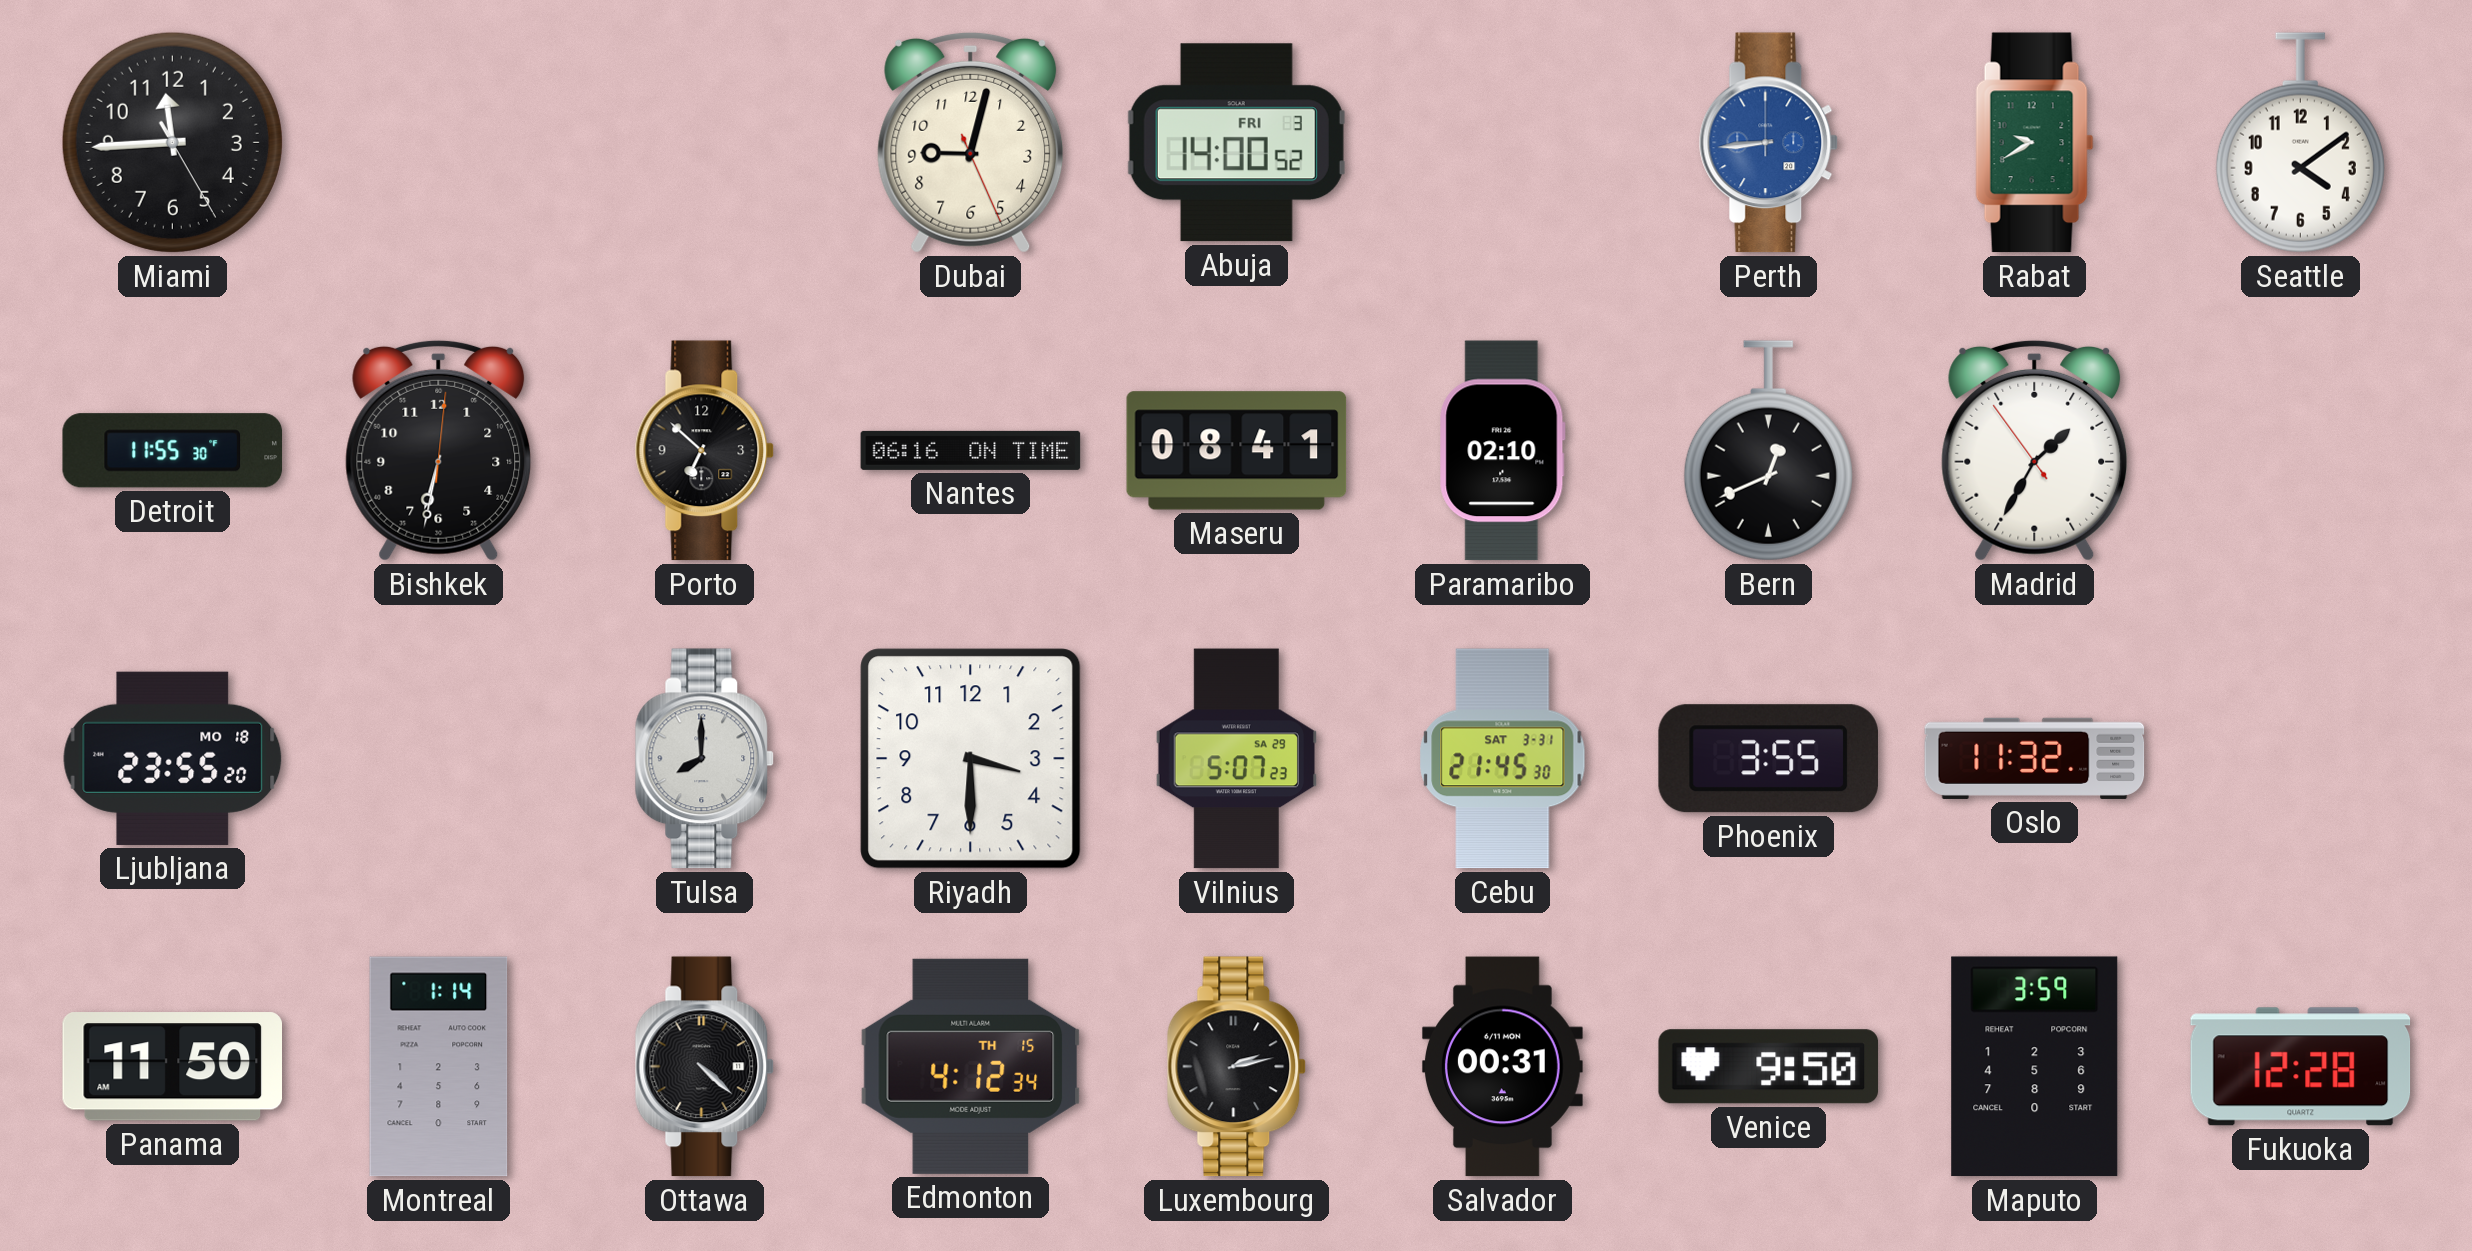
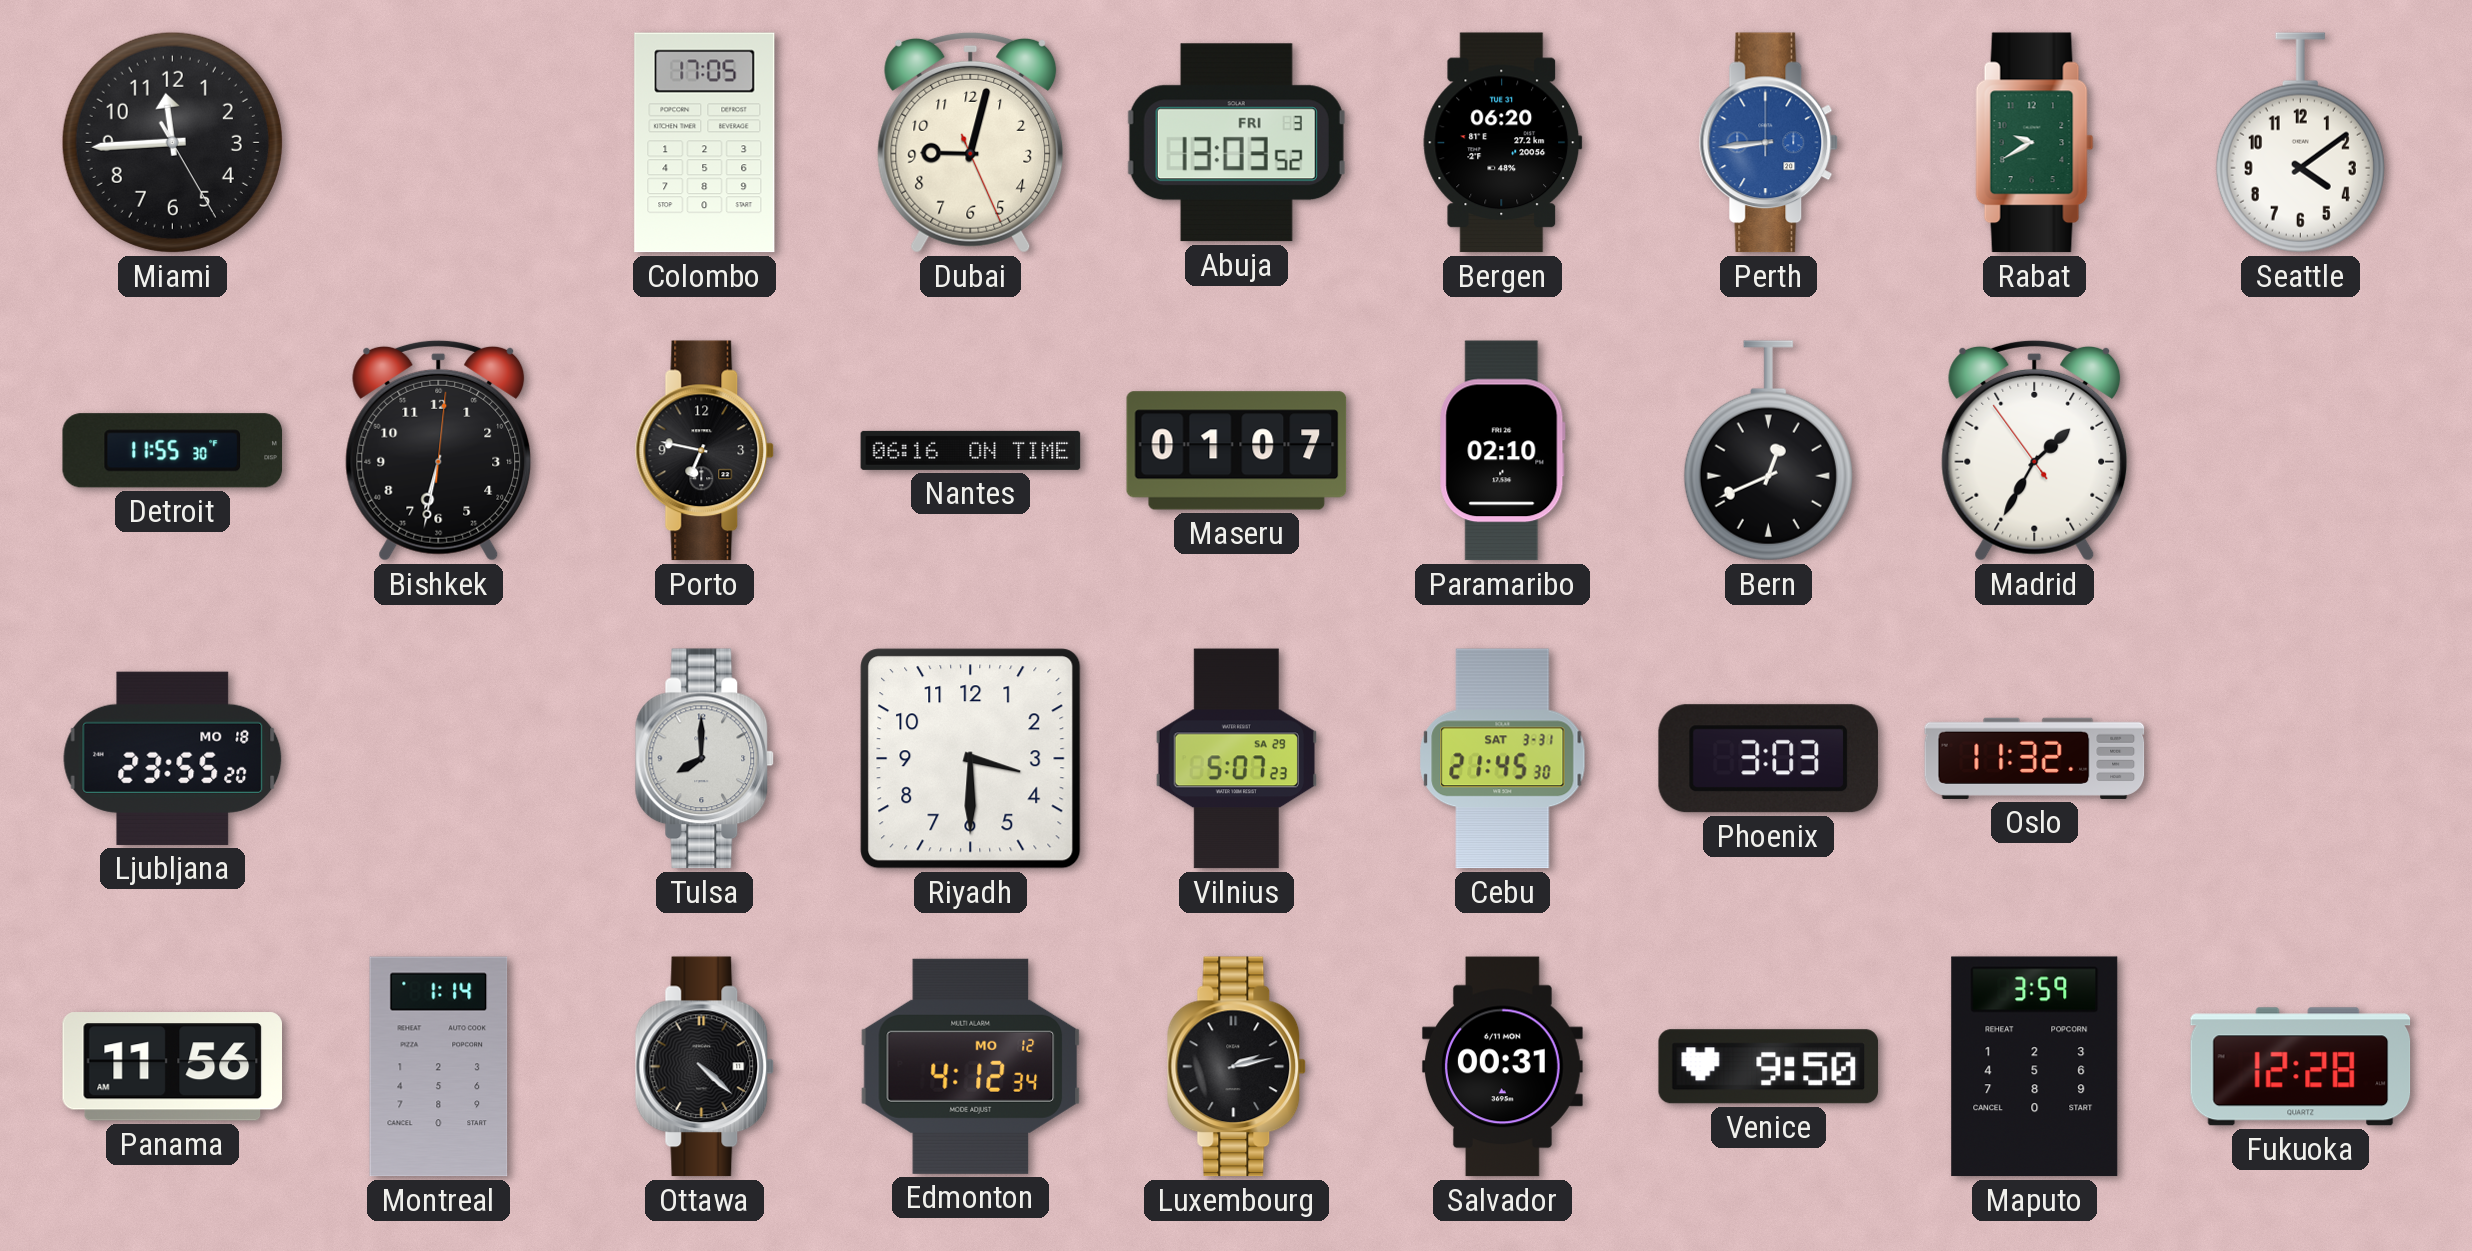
Colombo: none -> 17:05 (705, 143)
Abuja: 14:00 -> 13:03 (1236, 143)
Bergen: none -> 06:20 (1503, 143)
Porto: 6:52 -> 6:47 (705, 451)
Maseru: 08:41 -> 01:07 (1237, 451)
Phoenix: 3:55 -> 3:03 (1768, 759)
Panama: 11:50 -> 11:56 (172, 1067)
Edmonton date: TH 15 -> MO 12 (971, 1066)
